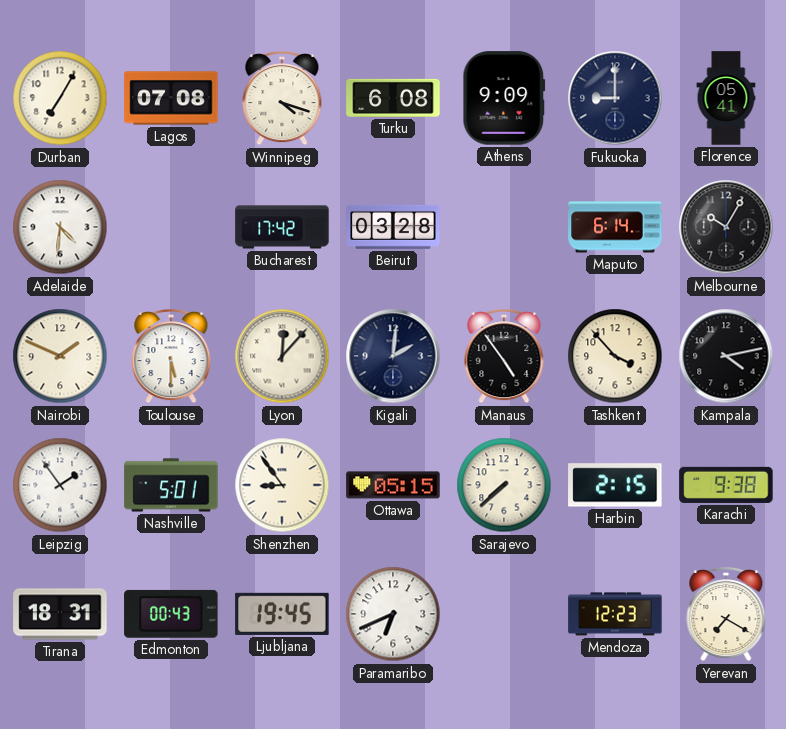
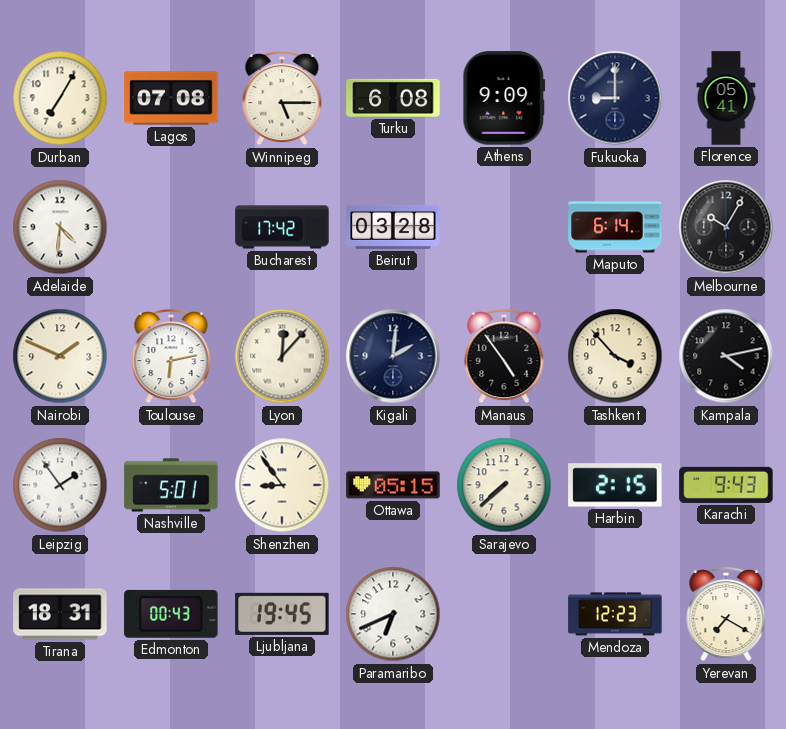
Winnipeg: 4:18 -> 5:15 (282, 99)
Toulouse: 5:30 -> 6:13 (171, 357)
Karachi: 9:38 -> 9:43 (726, 485)
